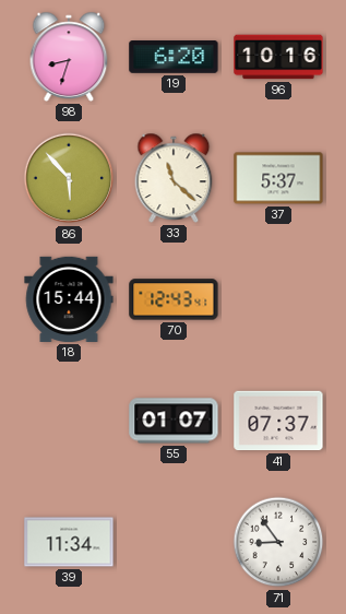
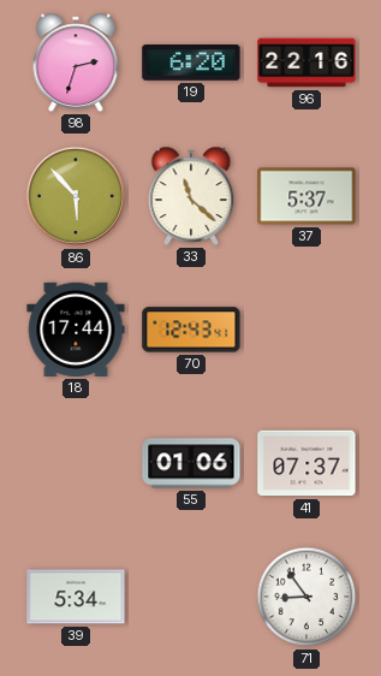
98: 8:33 -> 2:33 (76, 63)
96: 10:16 -> 22:16 (306, 63)
18: 15:44 -> 17:44 (76, 330)
55: 01:07 -> 01:06 (191, 463)
39: 11:34 -> 5:34 (76, 597)
